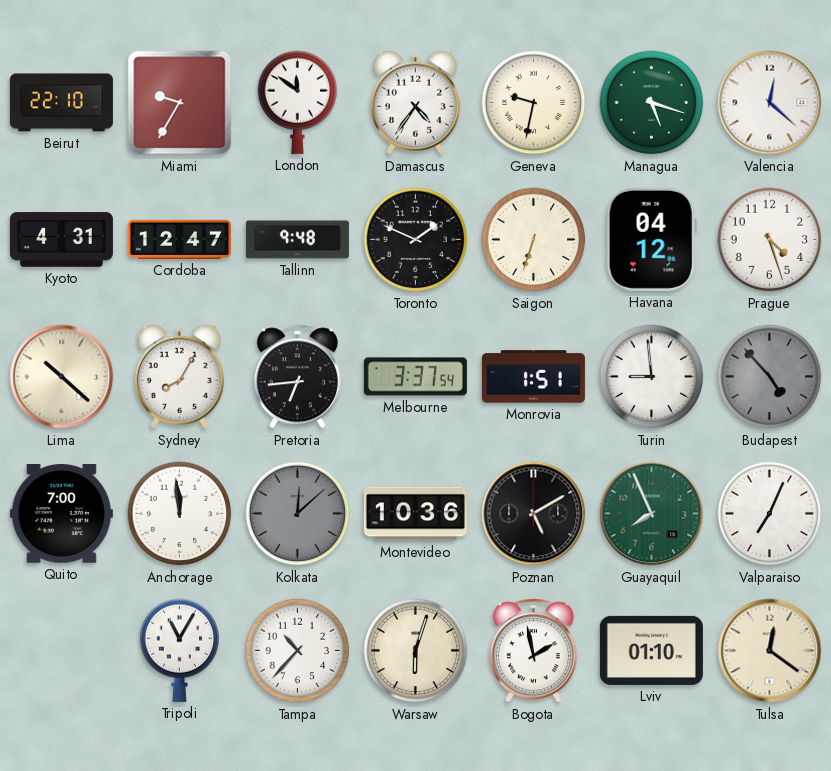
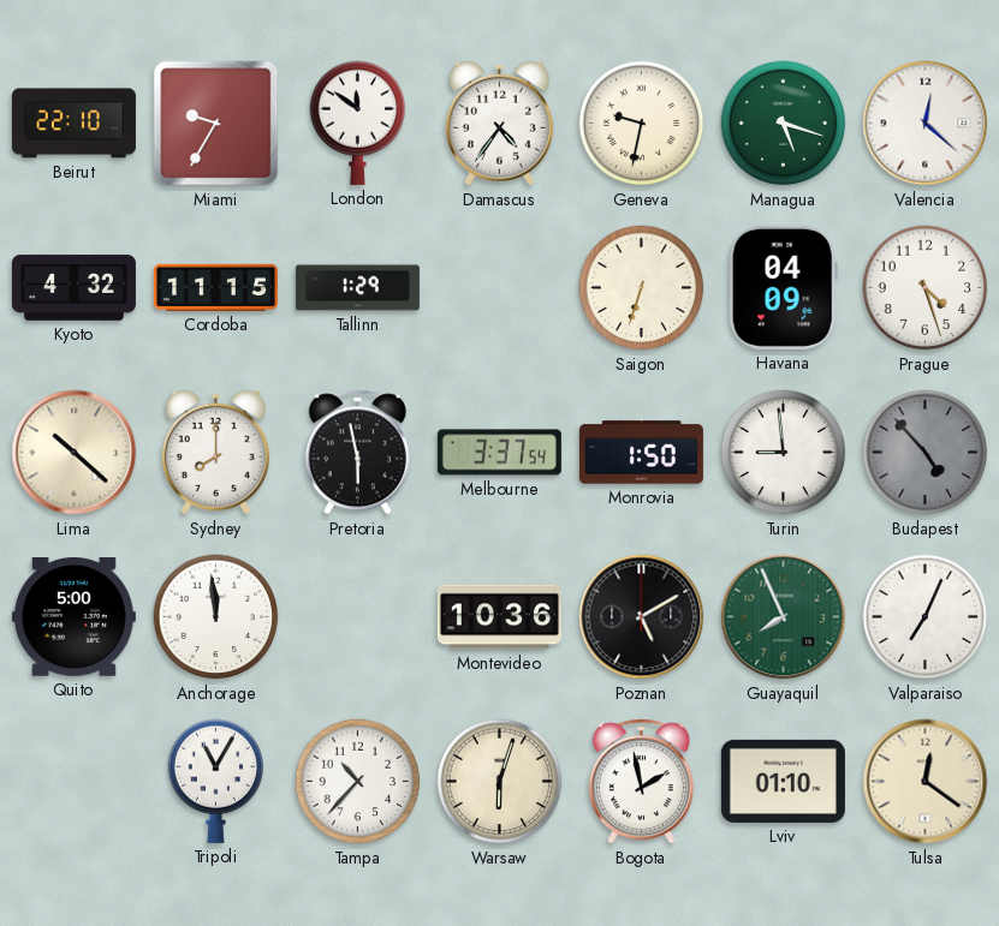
Kyoto: 4:31 -> 4:32 (73, 288)
Cordoba: 12:47 -> 11:15 (215, 287)
Tallinn: 9:48 -> 1:29 (357, 288)
Toronto: 1:49 -> none (416, 240)
Havana: 04:12 -> 04:09 (783, 287)
Sydney: 8:05 -> 8:00 (215, 453)
Pretoria: 6:44 -> 5:58 (357, 453)
Monrovia: 1:51 -> 1:50 (641, 453)
Quito: 7:00 -> 5:00 (73, 617)
Kolkata: 12:08 -> none (298, 514)
